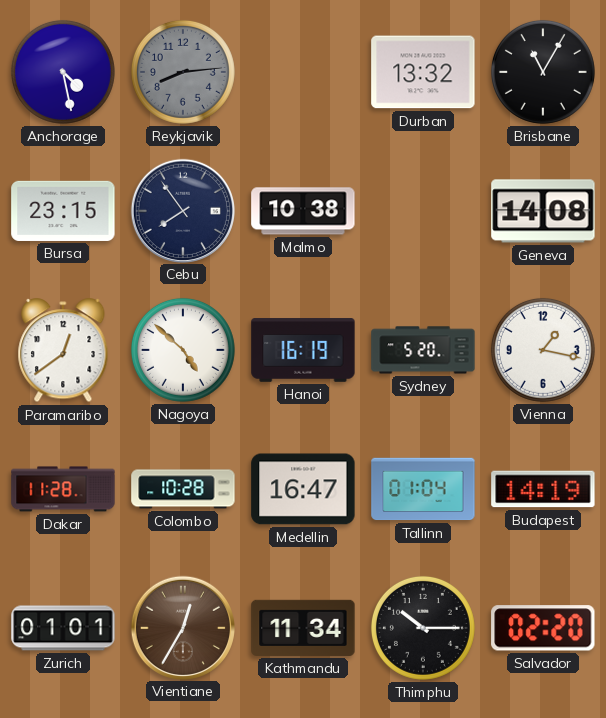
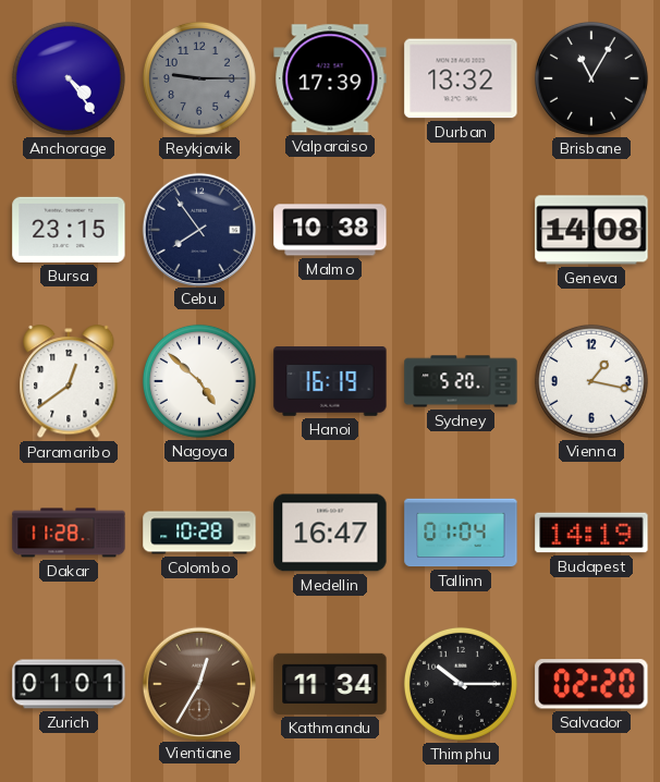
Anchorage: 4:28 -> 4:24 (69, 78)
Reykjavik: 8:14 -> 9:15 (199, 78)
Valparaiso: none -> 17:39 (330, 78)
